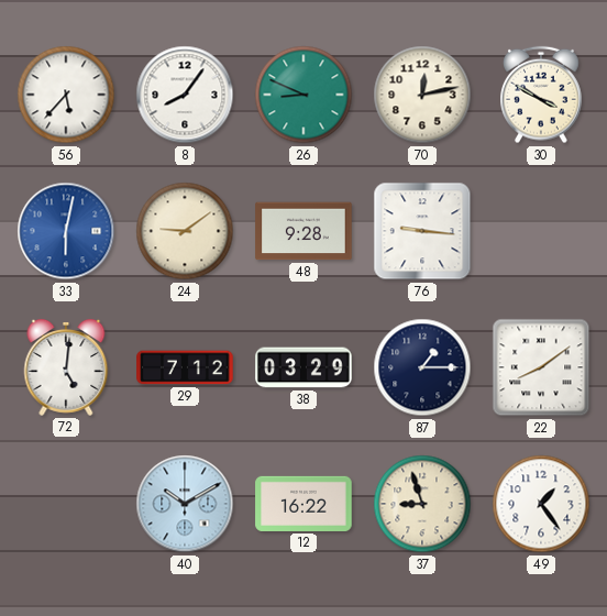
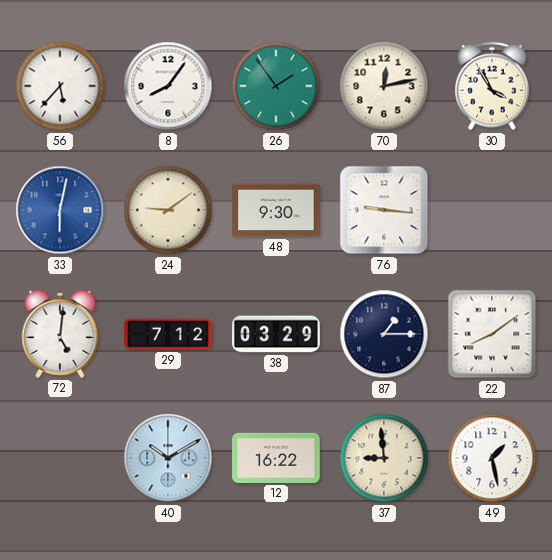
26: 8:49 -> 1:54 (276, 86)
30: 3:50 -> 3:55 (493, 86)
48: 9:28 -> 9:30 (276, 210)
37: 8:57 -> 8:59 (384, 458)
49: 1:24 -> 1:28 (492, 458)
